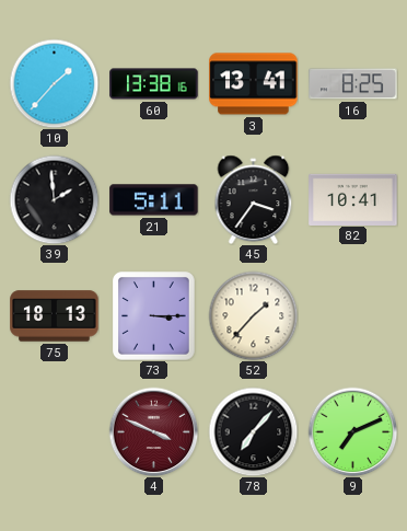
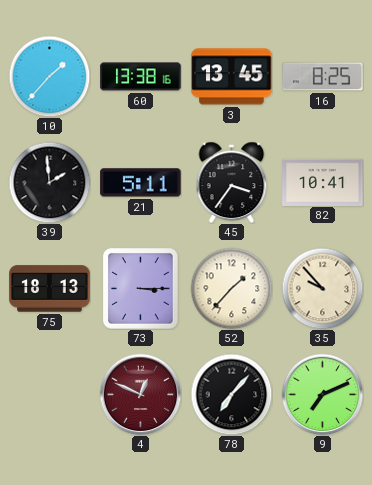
3: 13:41 -> 13:45 (232, 77)
35: none -> 9:53 (322, 288)
4: 3:49 -> 12:49 (140, 394)
